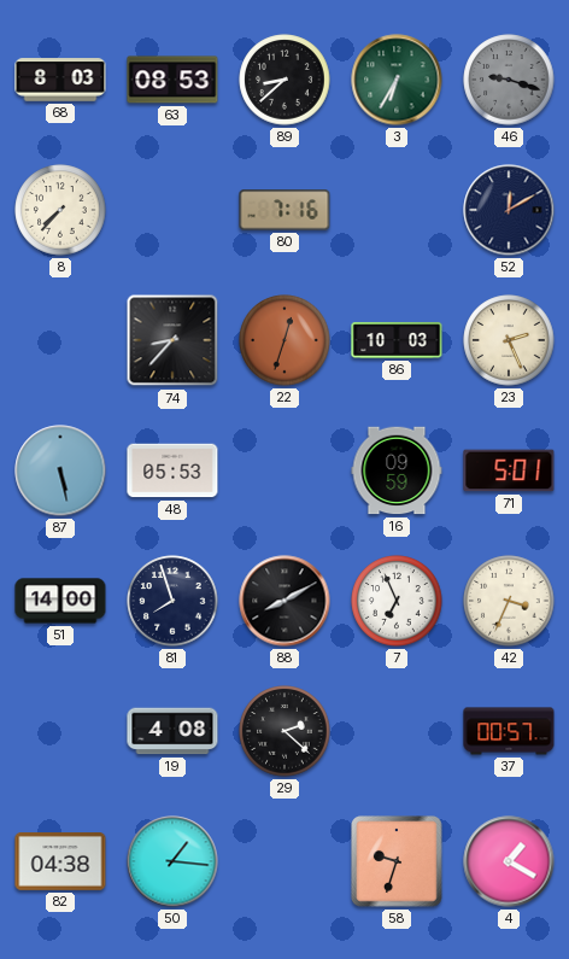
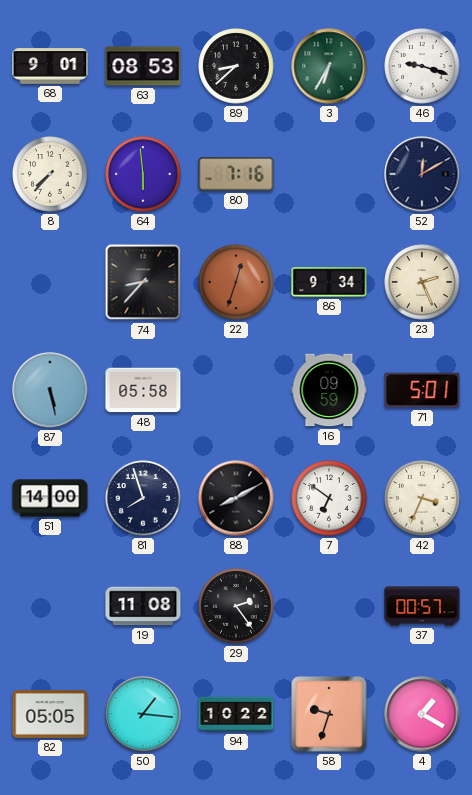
68: 8:03 -> 9:01 (50, 66)
46 dial: grey -> white (422, 66)
64: none -> 5:59 (143, 174)
86: 10:03 -> 9:34 (329, 282)
48: 05:53 -> 05:58 (143, 390)
7: 6:56 -> 6:51 (329, 498)
19: 4:08 -> 11:08 (143, 606)
29: 2:22 -> 2:24 (236, 606)
82: 04:38 -> 05:05 (50, 715)
94: none -> 10:22 (236, 714)
